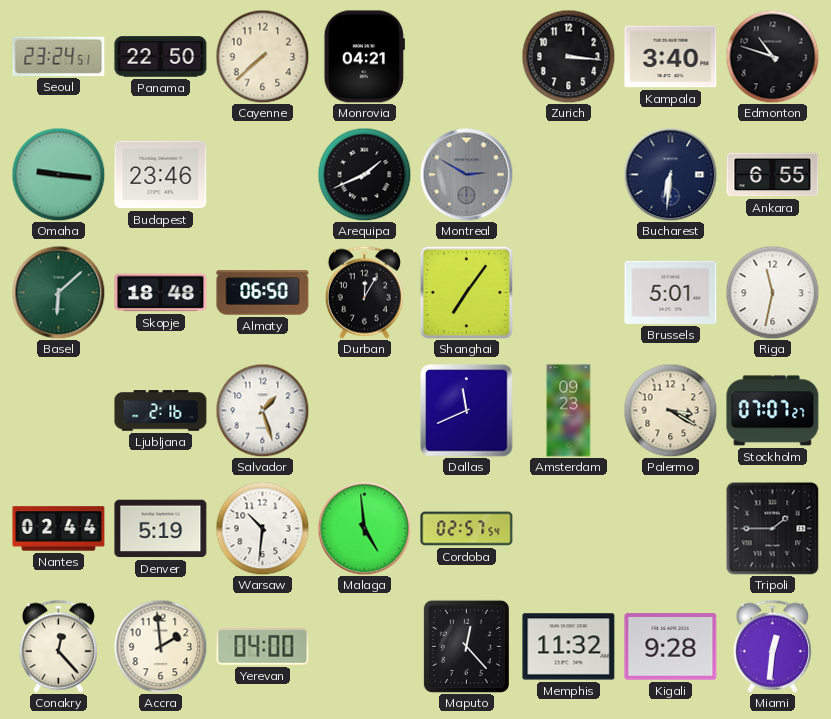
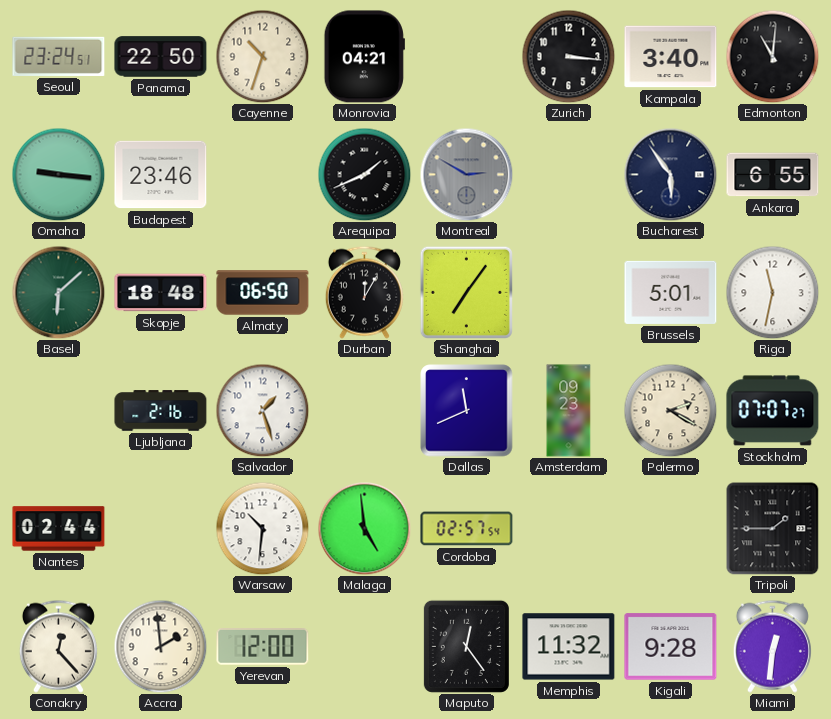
Cayenne: 7:38 -> 10:33 (262, 56)
Edmonton: 10:48 -> 11:01 (772, 56)
Bucharest: 6:31 -> 5:54 (670, 174)
Palermo: 3:20 -> 2:20 (670, 410)
Denver: 5:19 -> none (161, 529)
Yerevan: 04:00 -> 12:00 (263, 647)
Maputo: 12:23 -> 12:24 (466, 646)
